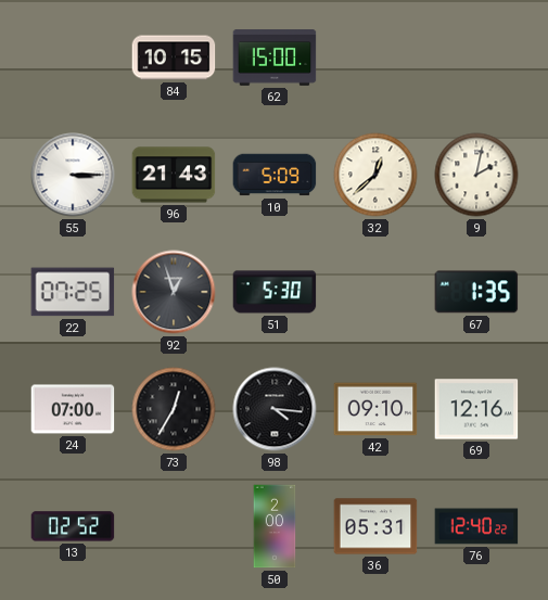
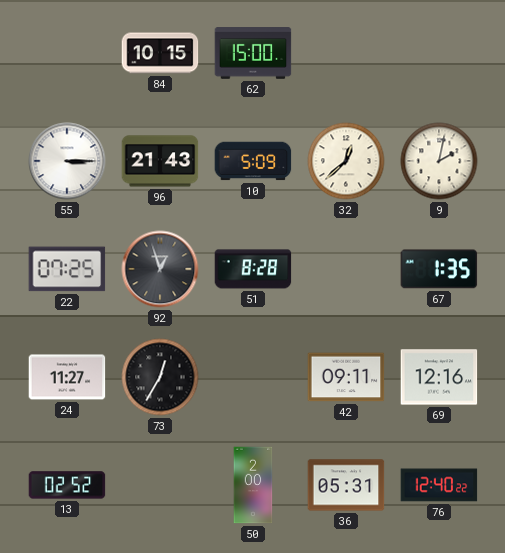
51: 5:30 -> 8:28 (253, 269)
24: 07:00 -> 11:27 (67, 377)
98: 4:16 -> none (275, 409)
42: 09:10 -> 09:11 (346, 377)
